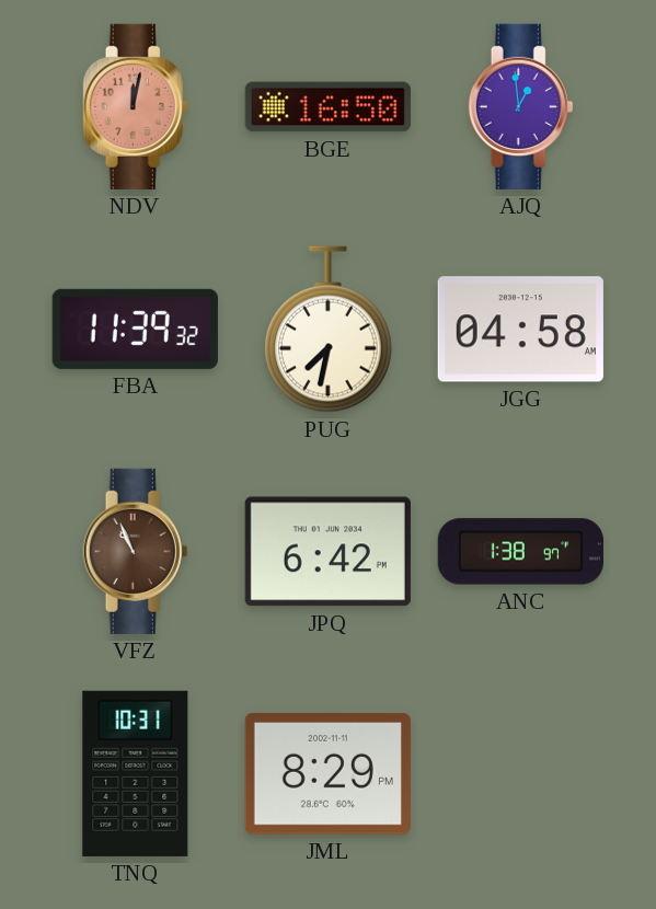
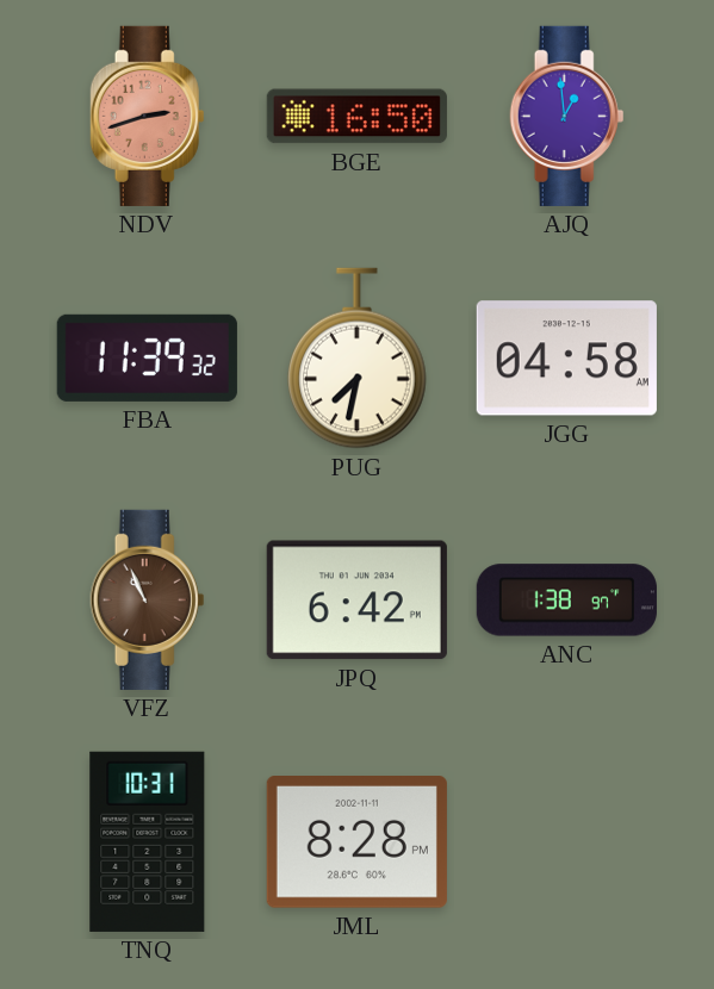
NDV: 12:02 -> 2:42 (148, 116)
JML: 8:29 -> 8:28 (356, 842)
